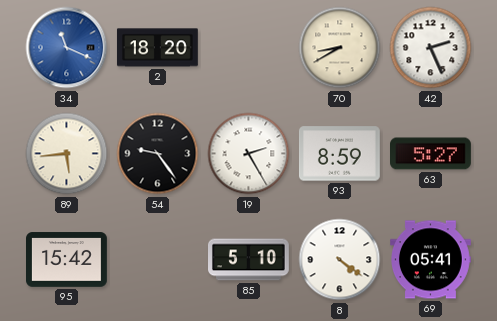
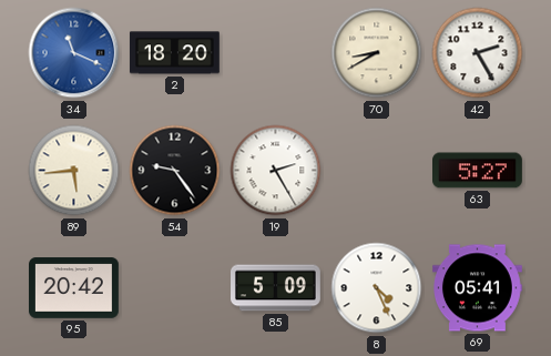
42: 2:26 -> 2:25 (478, 53)
93: 8:59 -> none (339, 154)
95: 15:42 -> 20:42 (74, 288)
85: 5:10 -> 5:09 (276, 288)
8: 4:21 -> 4:26 (377, 288)
